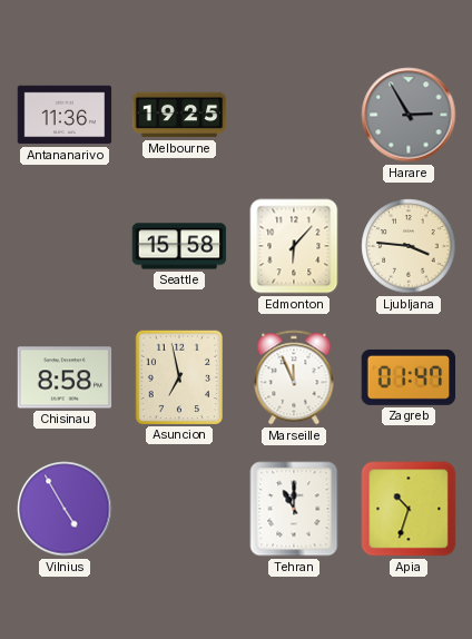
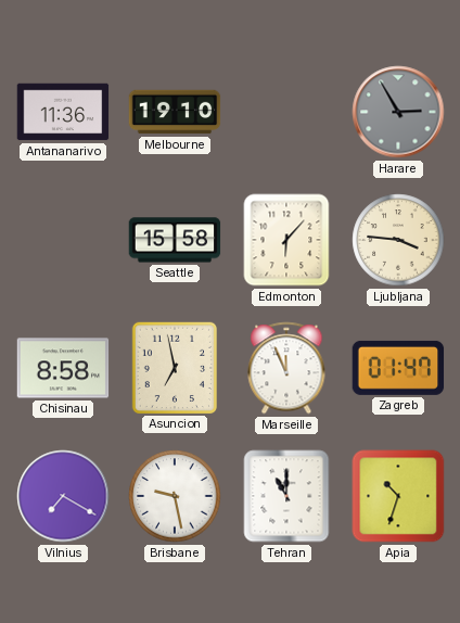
Melbourne: 19:25 -> 19:10 (175, 112)
Vilnius: 4:55 -> 7:20 (63, 496)
Brisbane: none -> 9:28 (175, 496)
